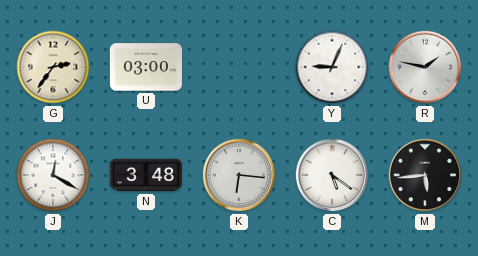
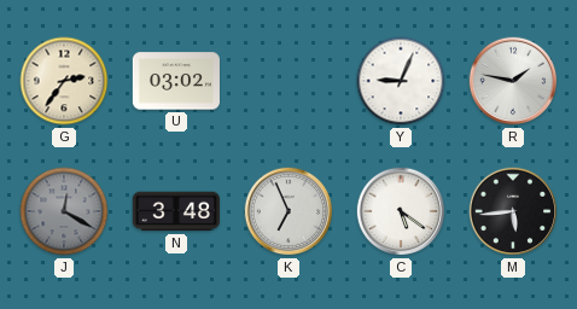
U: 03:00 -> 03:02 (176, 81)
J dial: white -> grey (64, 211)
K: 6:16 -> 6:56 (288, 211)
